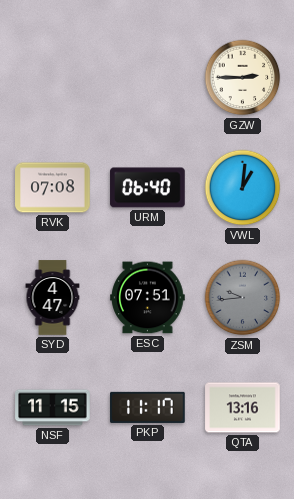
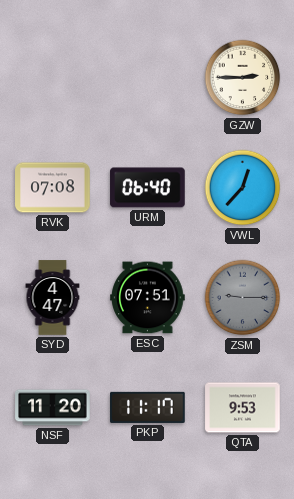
VWL: 1:01 -> 12:37 (243, 188)
ZSM: 9:44 -> 9:15 (243, 298)
NSF: 11:15 -> 11:20 (53, 408)
QTA: 13:16 -> 9:53 (243, 408)
